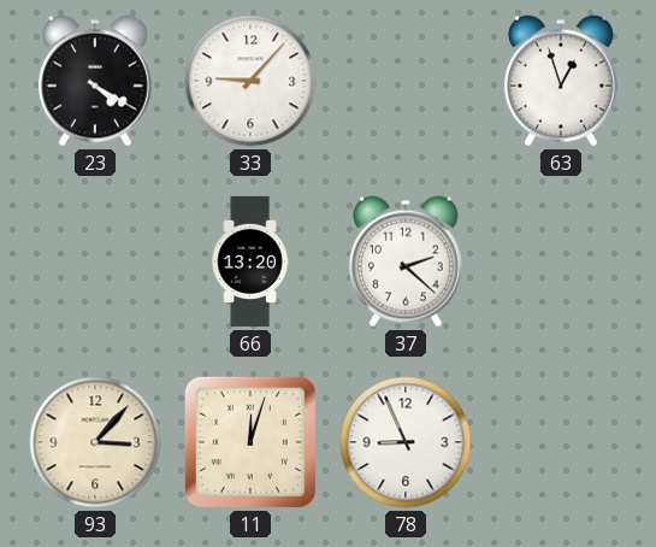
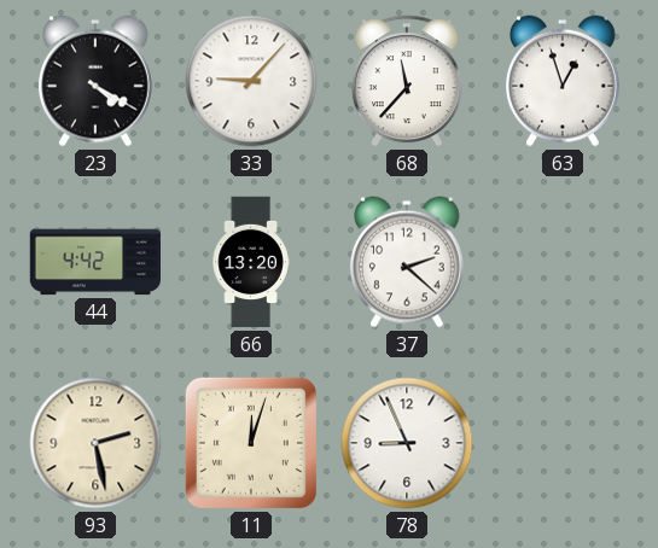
68: none -> 11:37 (407, 81)
44: none -> 4:42 (94, 262)
93: 3:07 -> 2:28 (95, 443)
